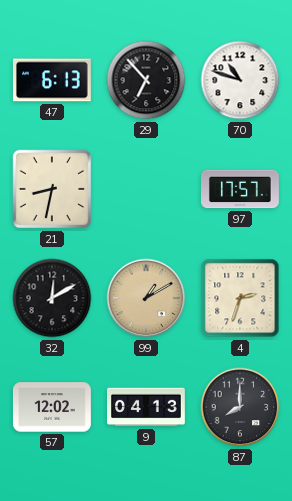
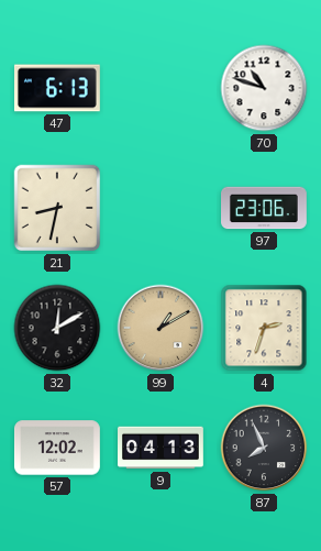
29: 6:53 -> none (146, 80)
97: 17:57 -> 23:06 (265, 208)
87: 8:00 -> 7:56 (264, 448)
